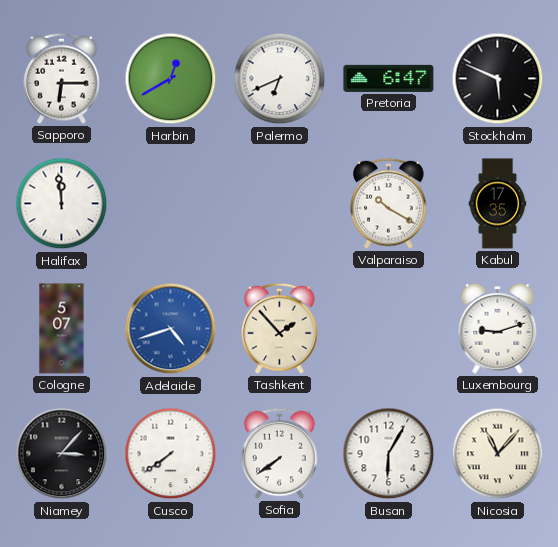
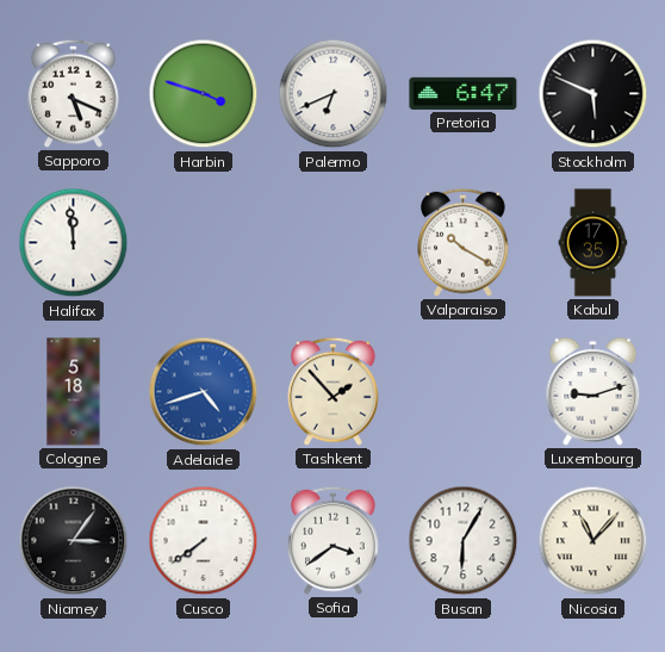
Sapporo: 6:15 -> 5:19 (74, 93)
Harbin: 12:40 -> 3:48 (204, 94)
Cologne: 5:07 -> 5:18 (74, 392)
Niamey: 3:07 -> 3:06 (74, 541)
Sofia: 7:39 -> 3:39 (334, 540)
